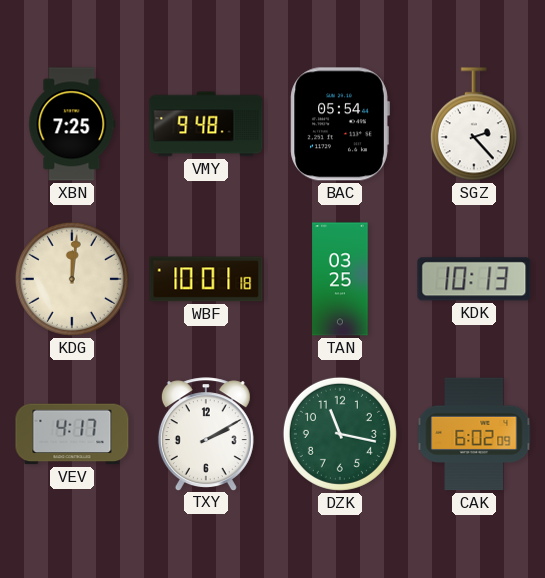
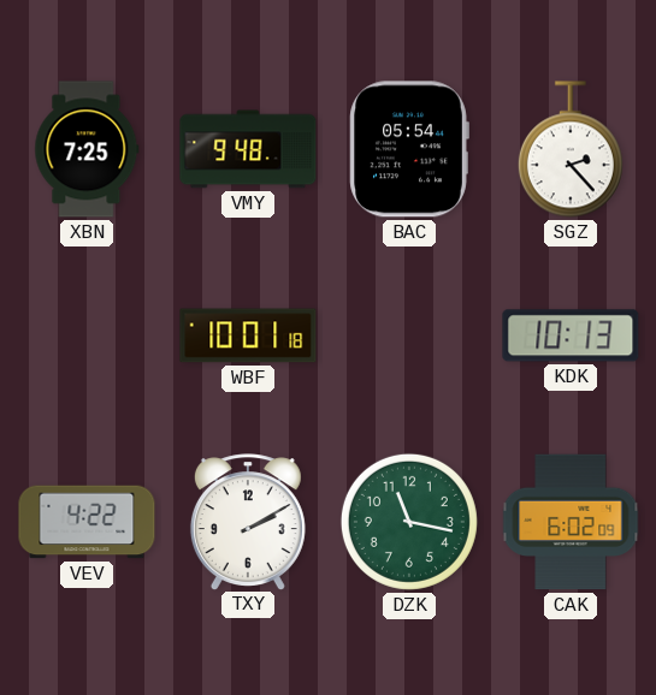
KDG: 12:01 -> none (72, 279)
TAN: 03:25 -> none (340, 279)
VEV: 4:17 -> 4:22 (87, 522)
